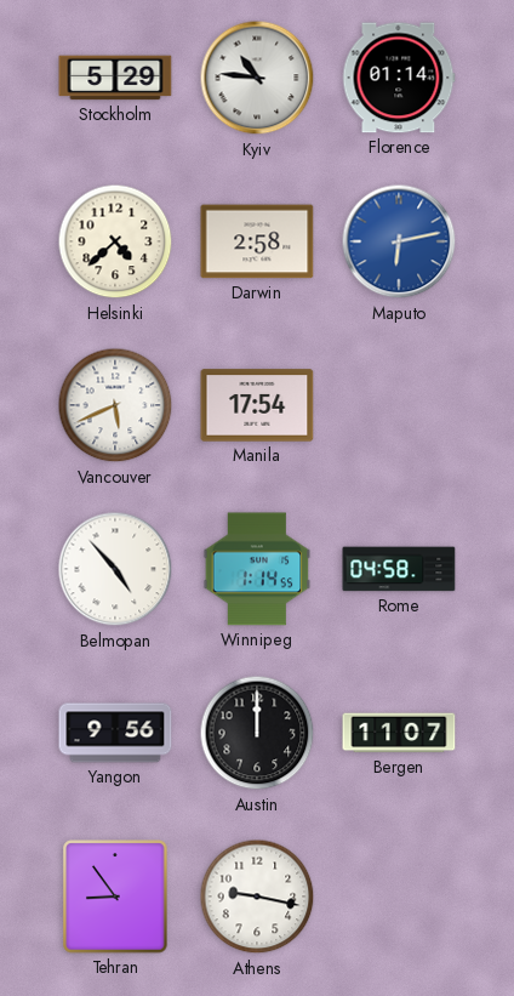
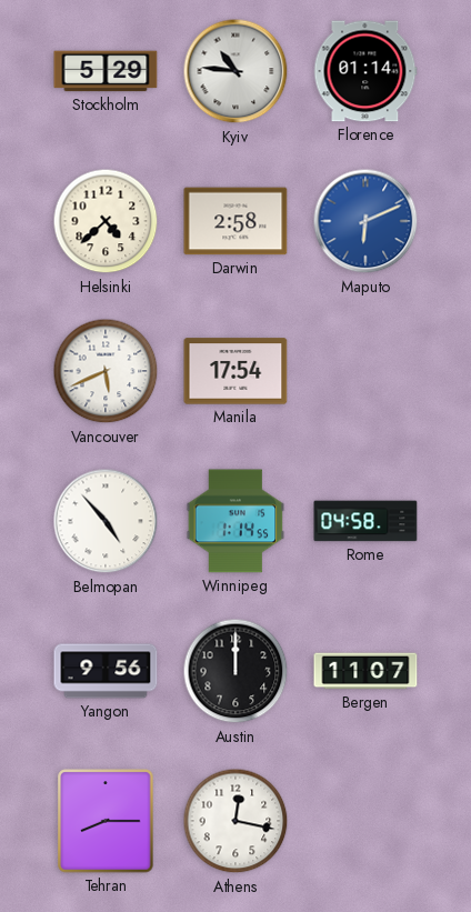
Maputo: 6:13 -> 6:11 (365, 221)
Tehran: 8:54 -> 8:15 (106, 821)
Athens: 9:17 -> 12:17 (235, 821)
